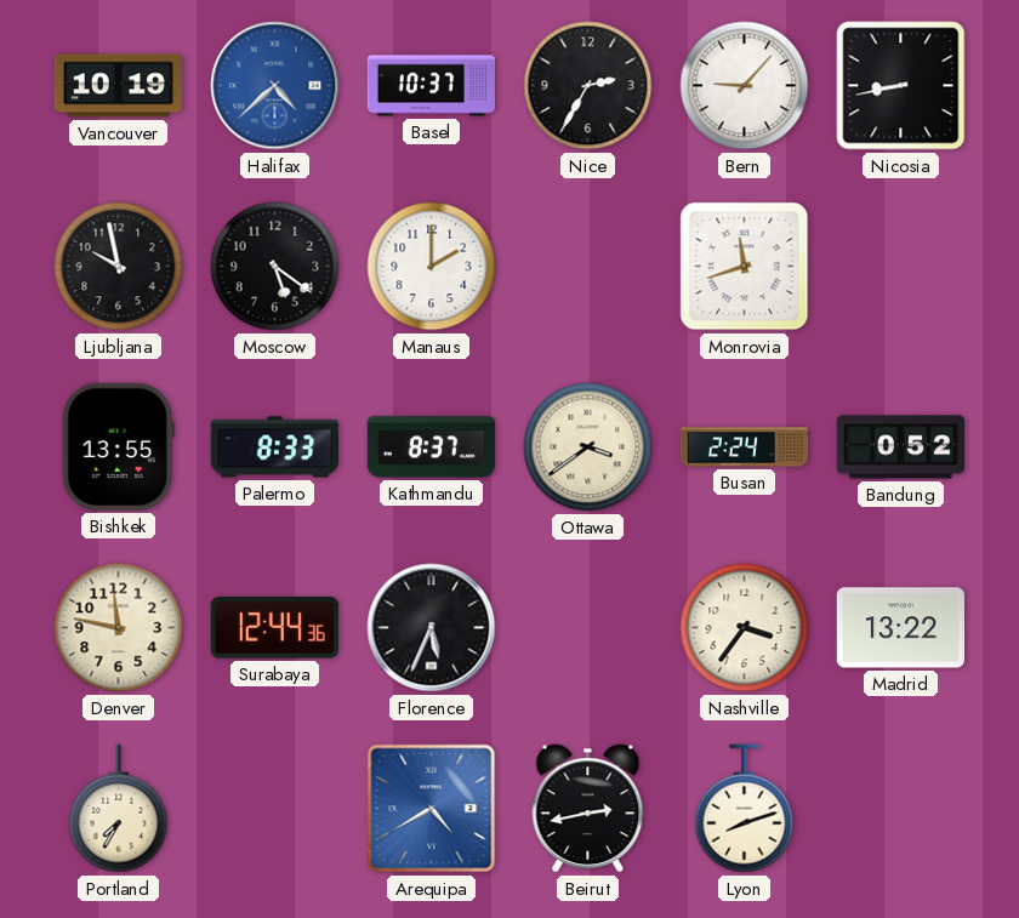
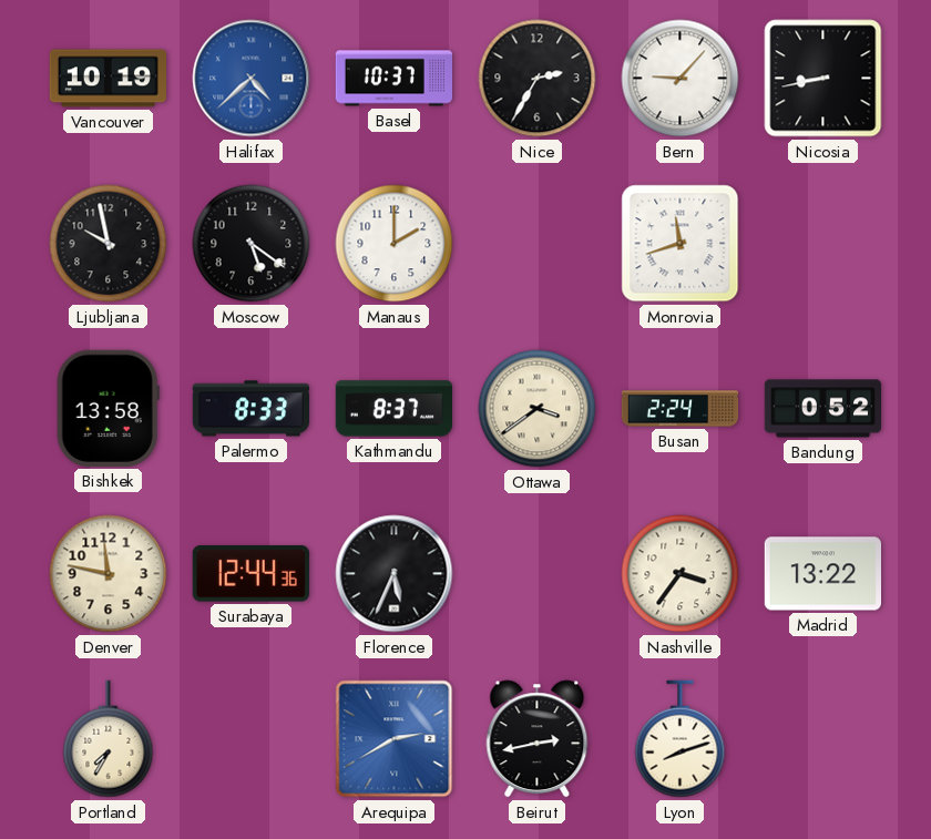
Bishkek: 13:55 -> 13:58 (108, 408)
Arequipa: 4:40 -> 2:40 (395, 739)
